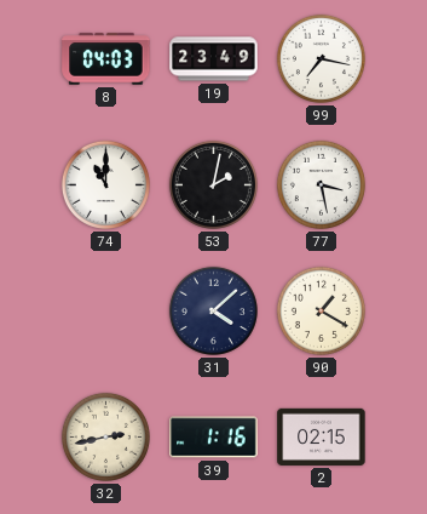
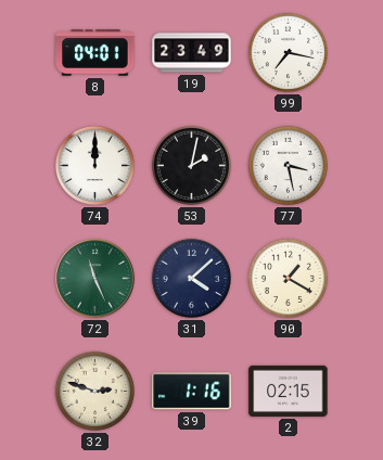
8: 04:03 -> 04:01 (95, 53)
74: 11:00 -> 12:00 (94, 165)
72: none -> 11:26 (95, 279)
32: 2:43 -> 2:48 (94, 391)
